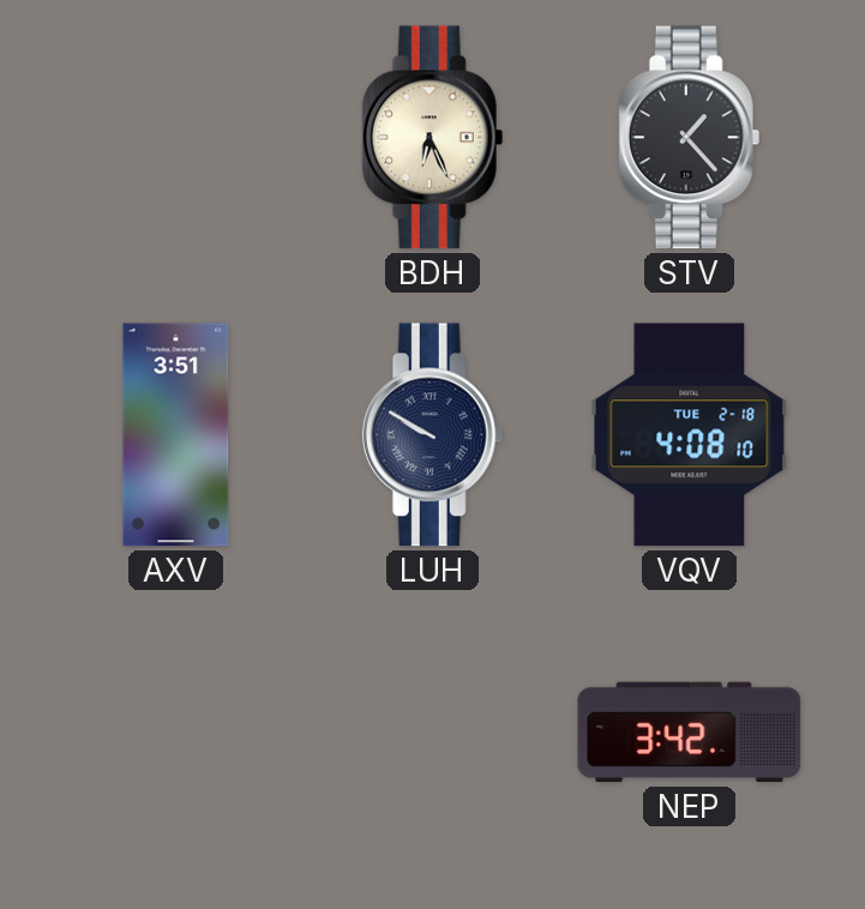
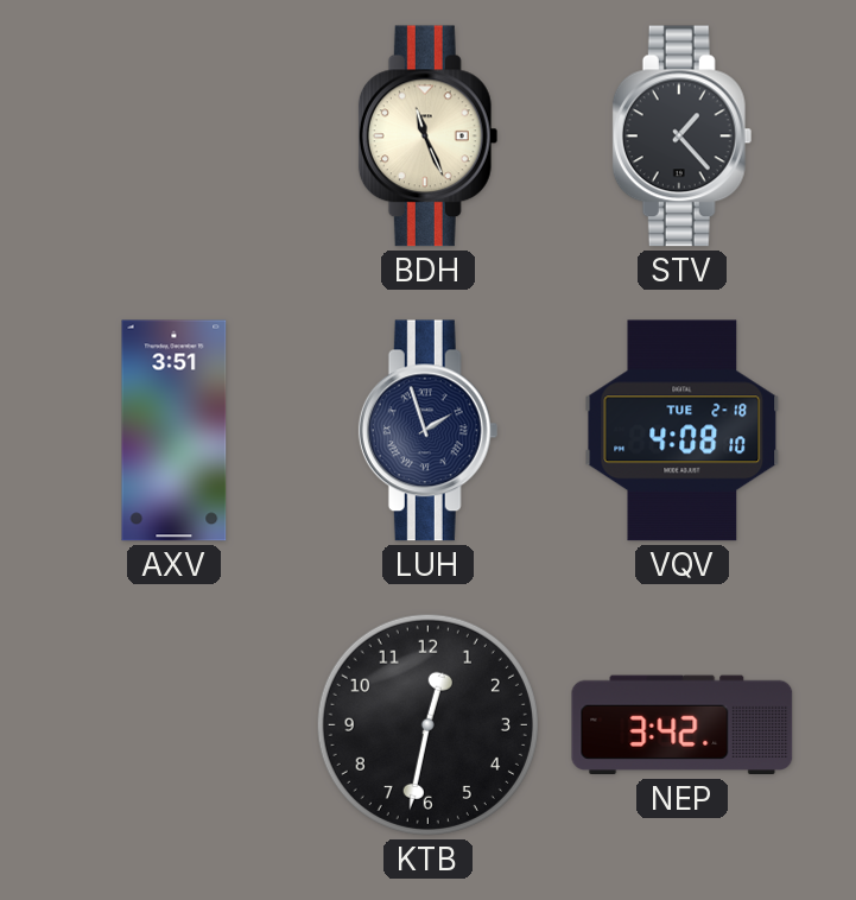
BDH: 6:26 -> 11:26 (429, 137)
LUH: 9:50 -> 1:57 (429, 431)
KTB: none -> 12:32 (427, 724)
